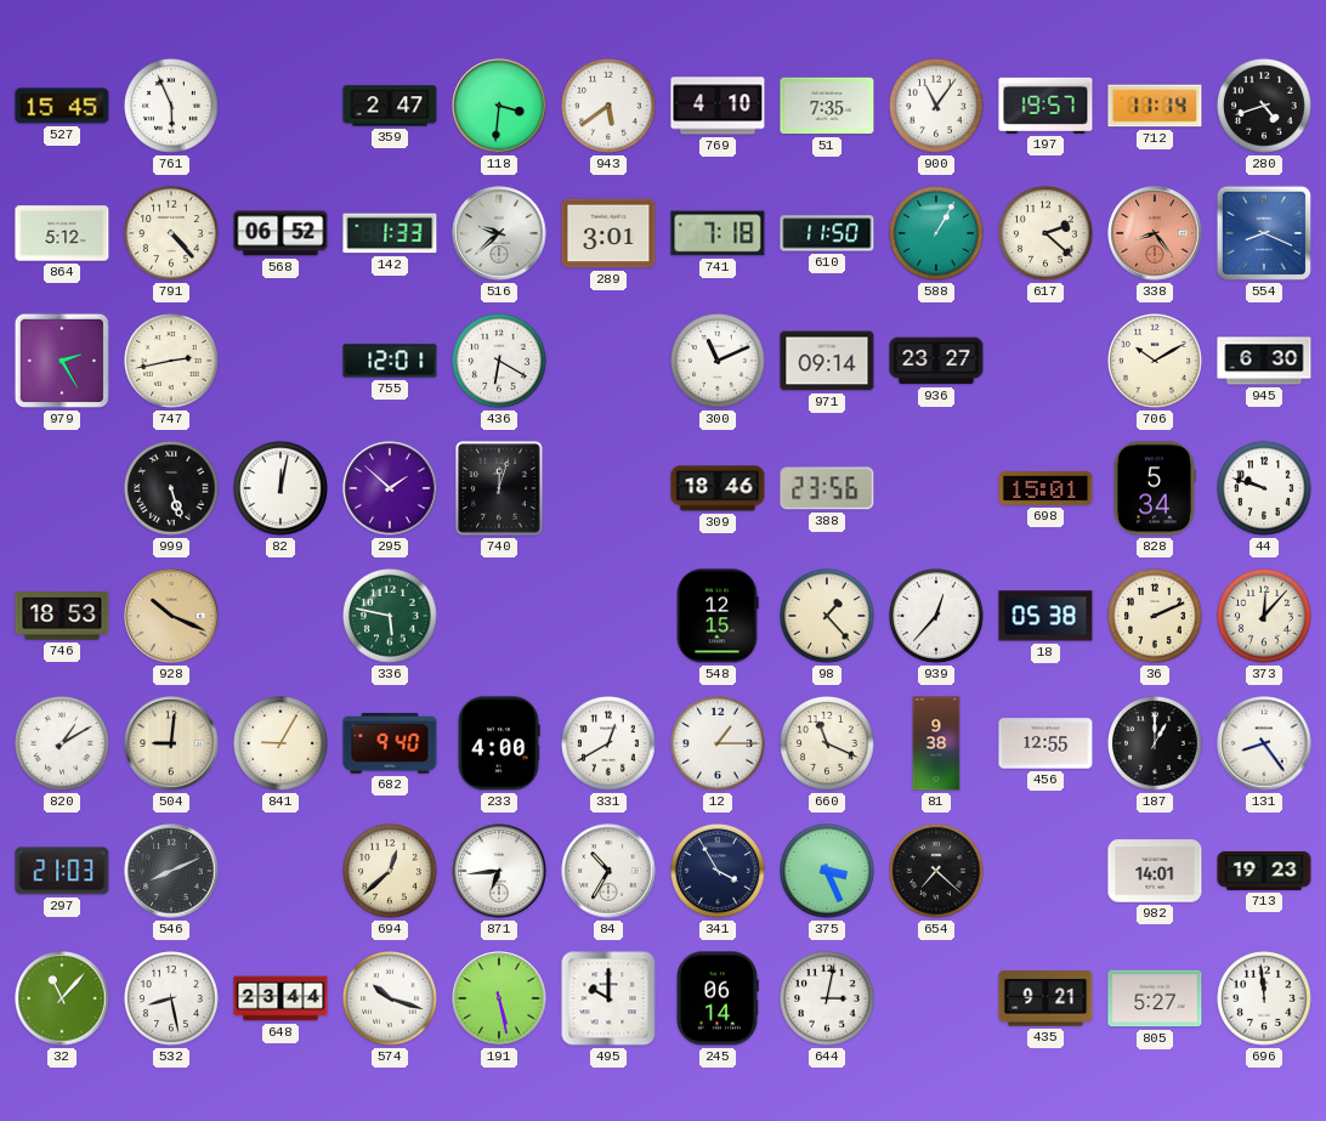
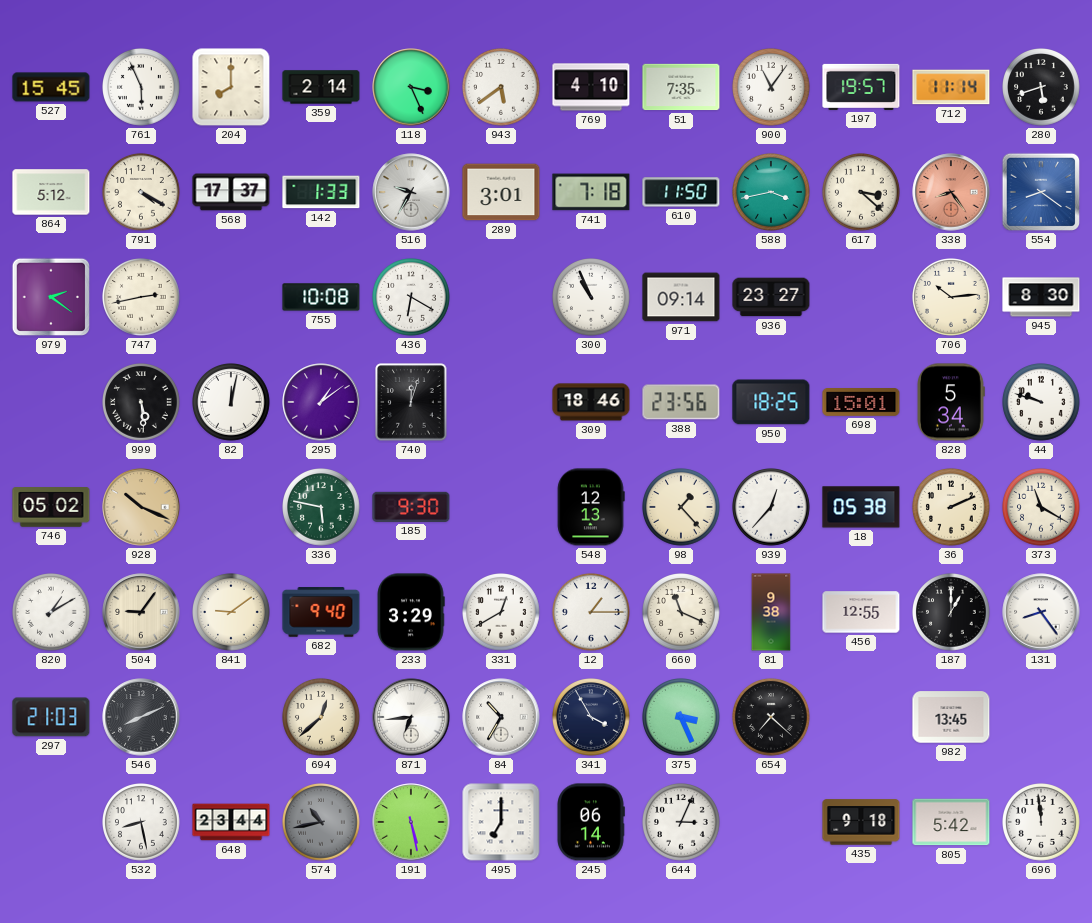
204: none -> 8:00 (231, 87)
359: 2:47 -> 2:14 (321, 87)
118: 3:31 -> 3:26 (411, 87)
280: 4:42 -> 5:42 (1042, 88)
791: 4:23 -> 4:20 (142, 193)
568: 06:52 -> 17:37 (231, 192)
516: 9:38 -> 9:35 (411, 192)
588: 1:05 -> 3:43 (772, 193)
617: 2:22 -> 3:22 (862, 193)
554: 8:19 -> 8:21 (1041, 192)
979: 2:25 -> 2:21 (51, 297)
755: 12:01 -> 10:08 (321, 297)
300: 11:11 -> 10:56 (592, 298)
706: 10:10 -> 10:14 (952, 298)
945: 6:30 -> 8:30 (1041, 297)
999: 5:27 -> 5:29 (142, 403)
295: 1:52 -> 1:09 (321, 402)
950: none -> 18:25 (771, 402)
746: 18:53 -> 05:02 (51, 507)
185: none -> 9:30 (411, 507)
548: 12:15 -> 12:13 (591, 507)
373: 12:07 -> 11:20 (1042, 508)
504: 9:01 -> 9:06 (141, 612)
841: 9:05 -> 9:09 (232, 613)
233: 4:00 -> 3:29 (411, 612)
982: 14:01 -> 13:45 (951, 717)
713: 19:23 -> none (1264, 871)
32: 11:07 -> none (62, 998)
574: 10:18 -> 10:43 (322, 823)
574 dial: white -> grey (322, 823)
495: 10:00 -> 7:00 (501, 822)
644: 3:02 -> 3:04 (682, 823)
435: 9:21 -> 9:18 (861, 822)
805: 5:27 -> 5:42 (951, 822)
